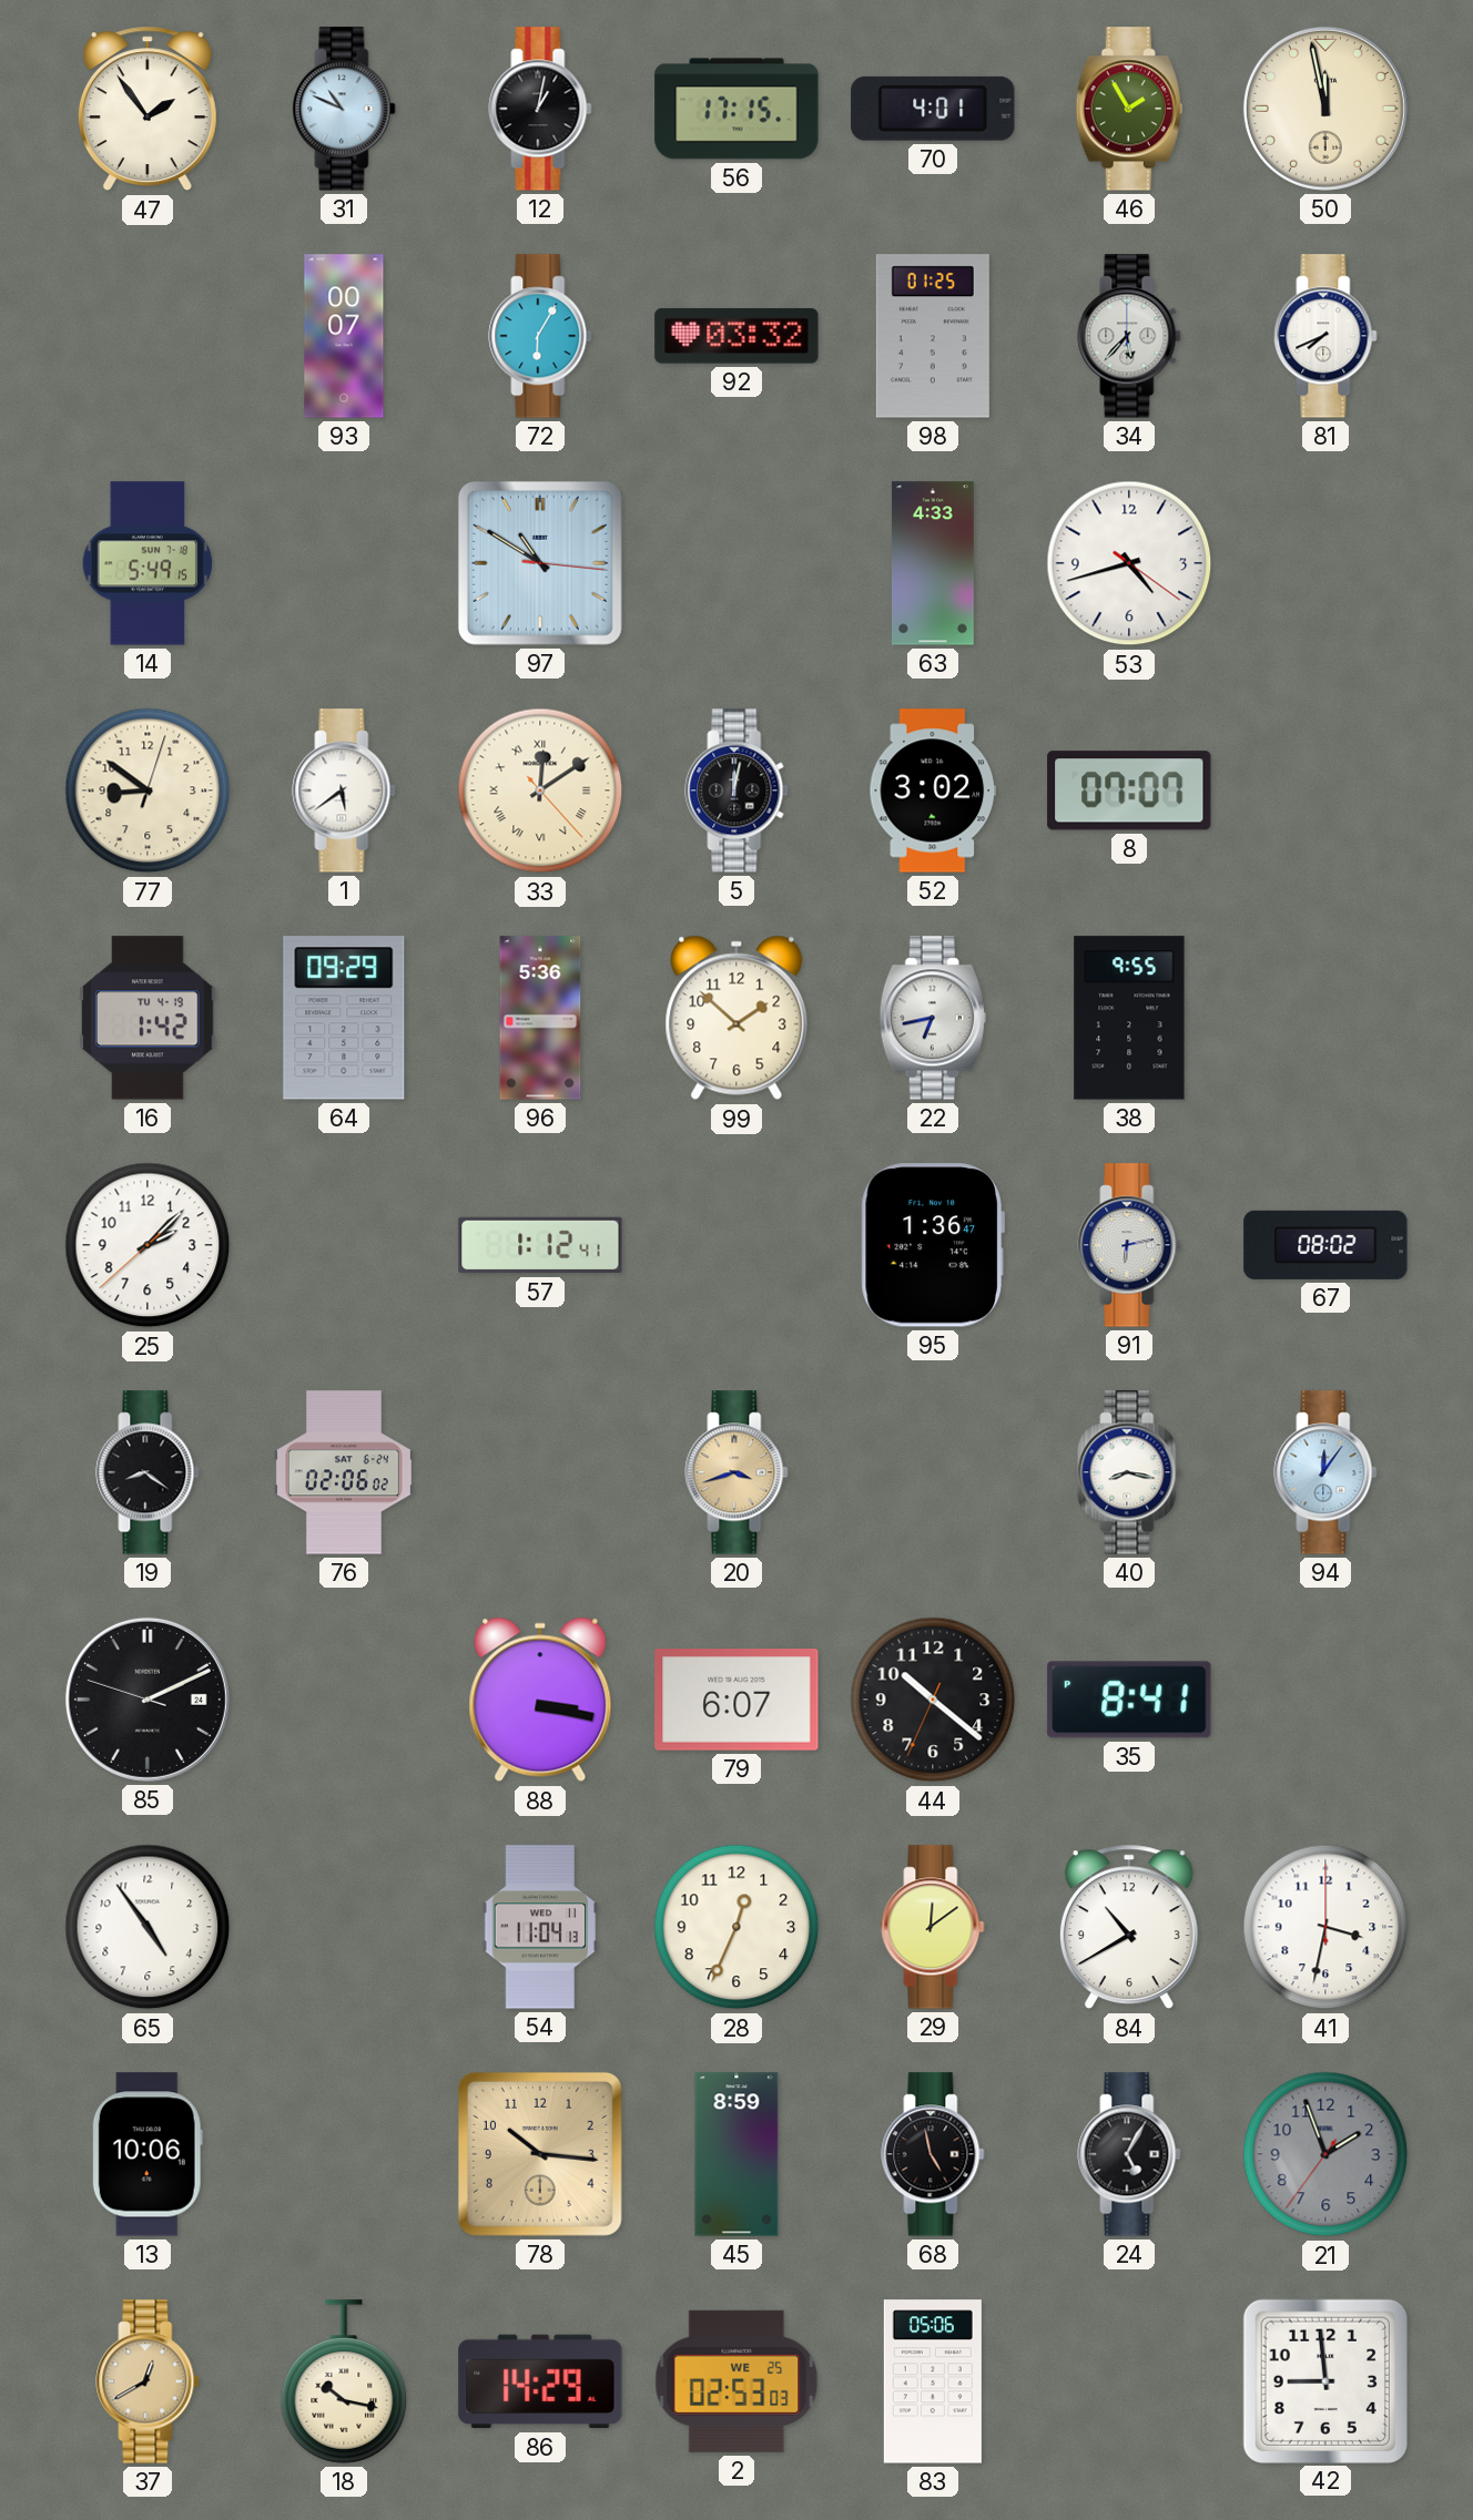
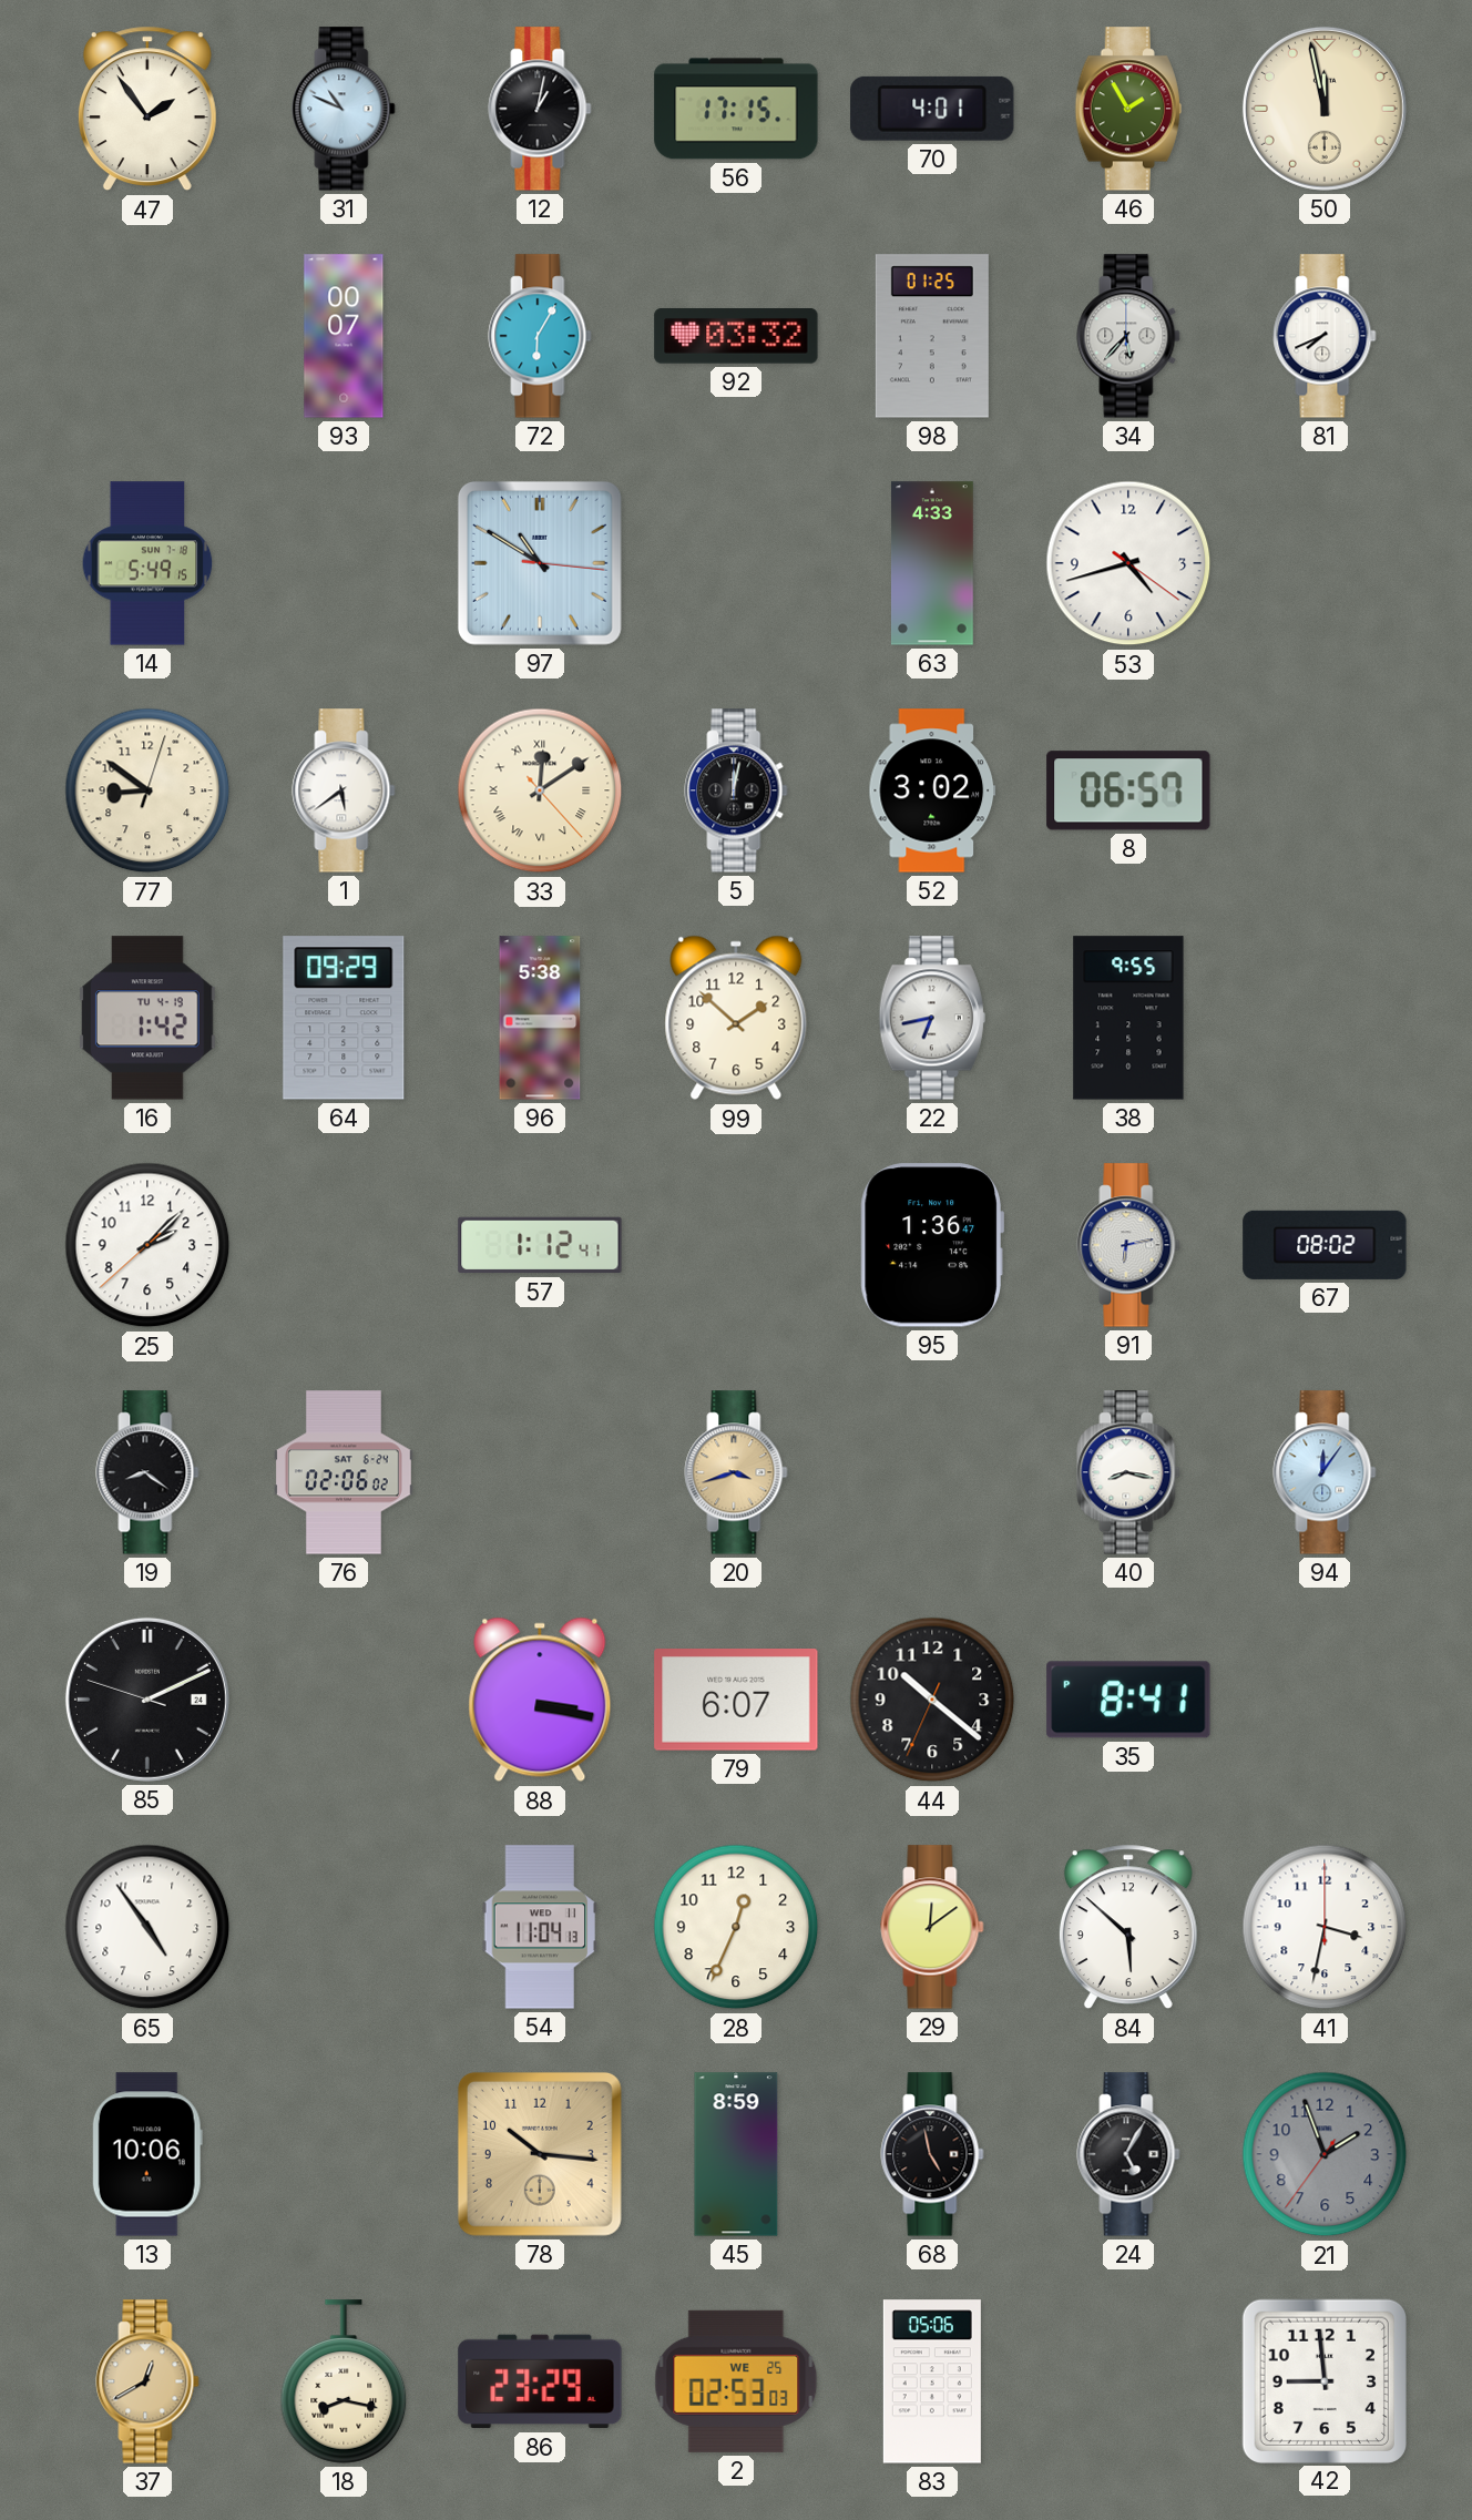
8: 07:07 -> 06:57 (1128, 790)
96: 5:36 -> 5:38 (540, 1018)
84: 10:40 -> 5:52 (1128, 1927)
18: 10:17 -> 8:17 (344, 2381)
86: 14:29 -> 23:29 (540, 2381)
